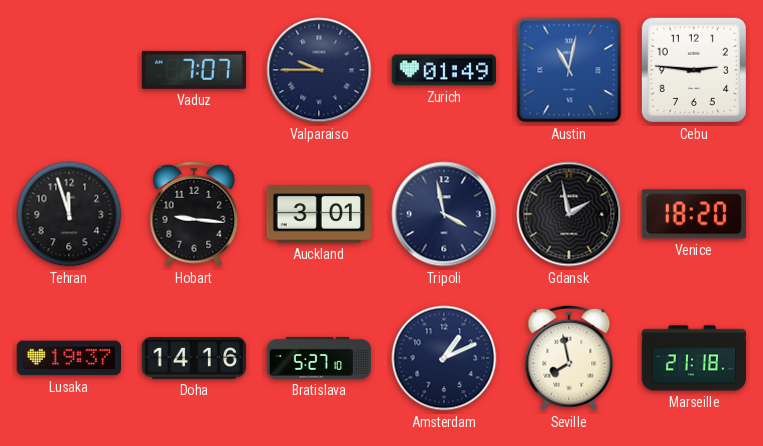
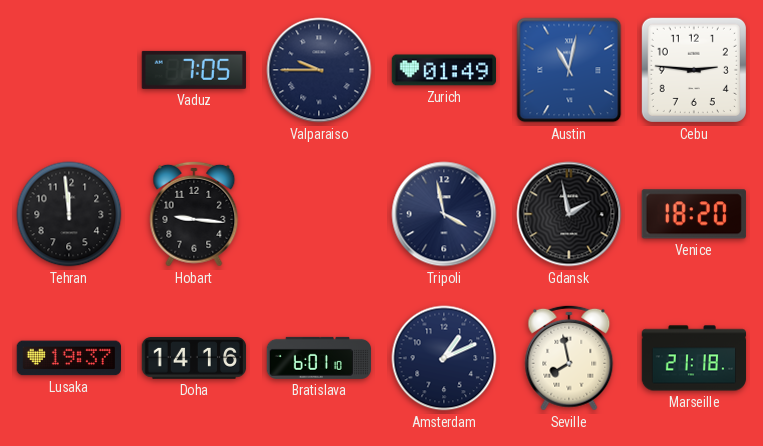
Vaduz: 7:07 -> 7:05 (194, 70)
Tehran: 11:57 -> 11:59 (69, 214)
Auckland: 3:01 -> none (318, 215)
Bratislava: 5:27 -> 6:01 (318, 358)
